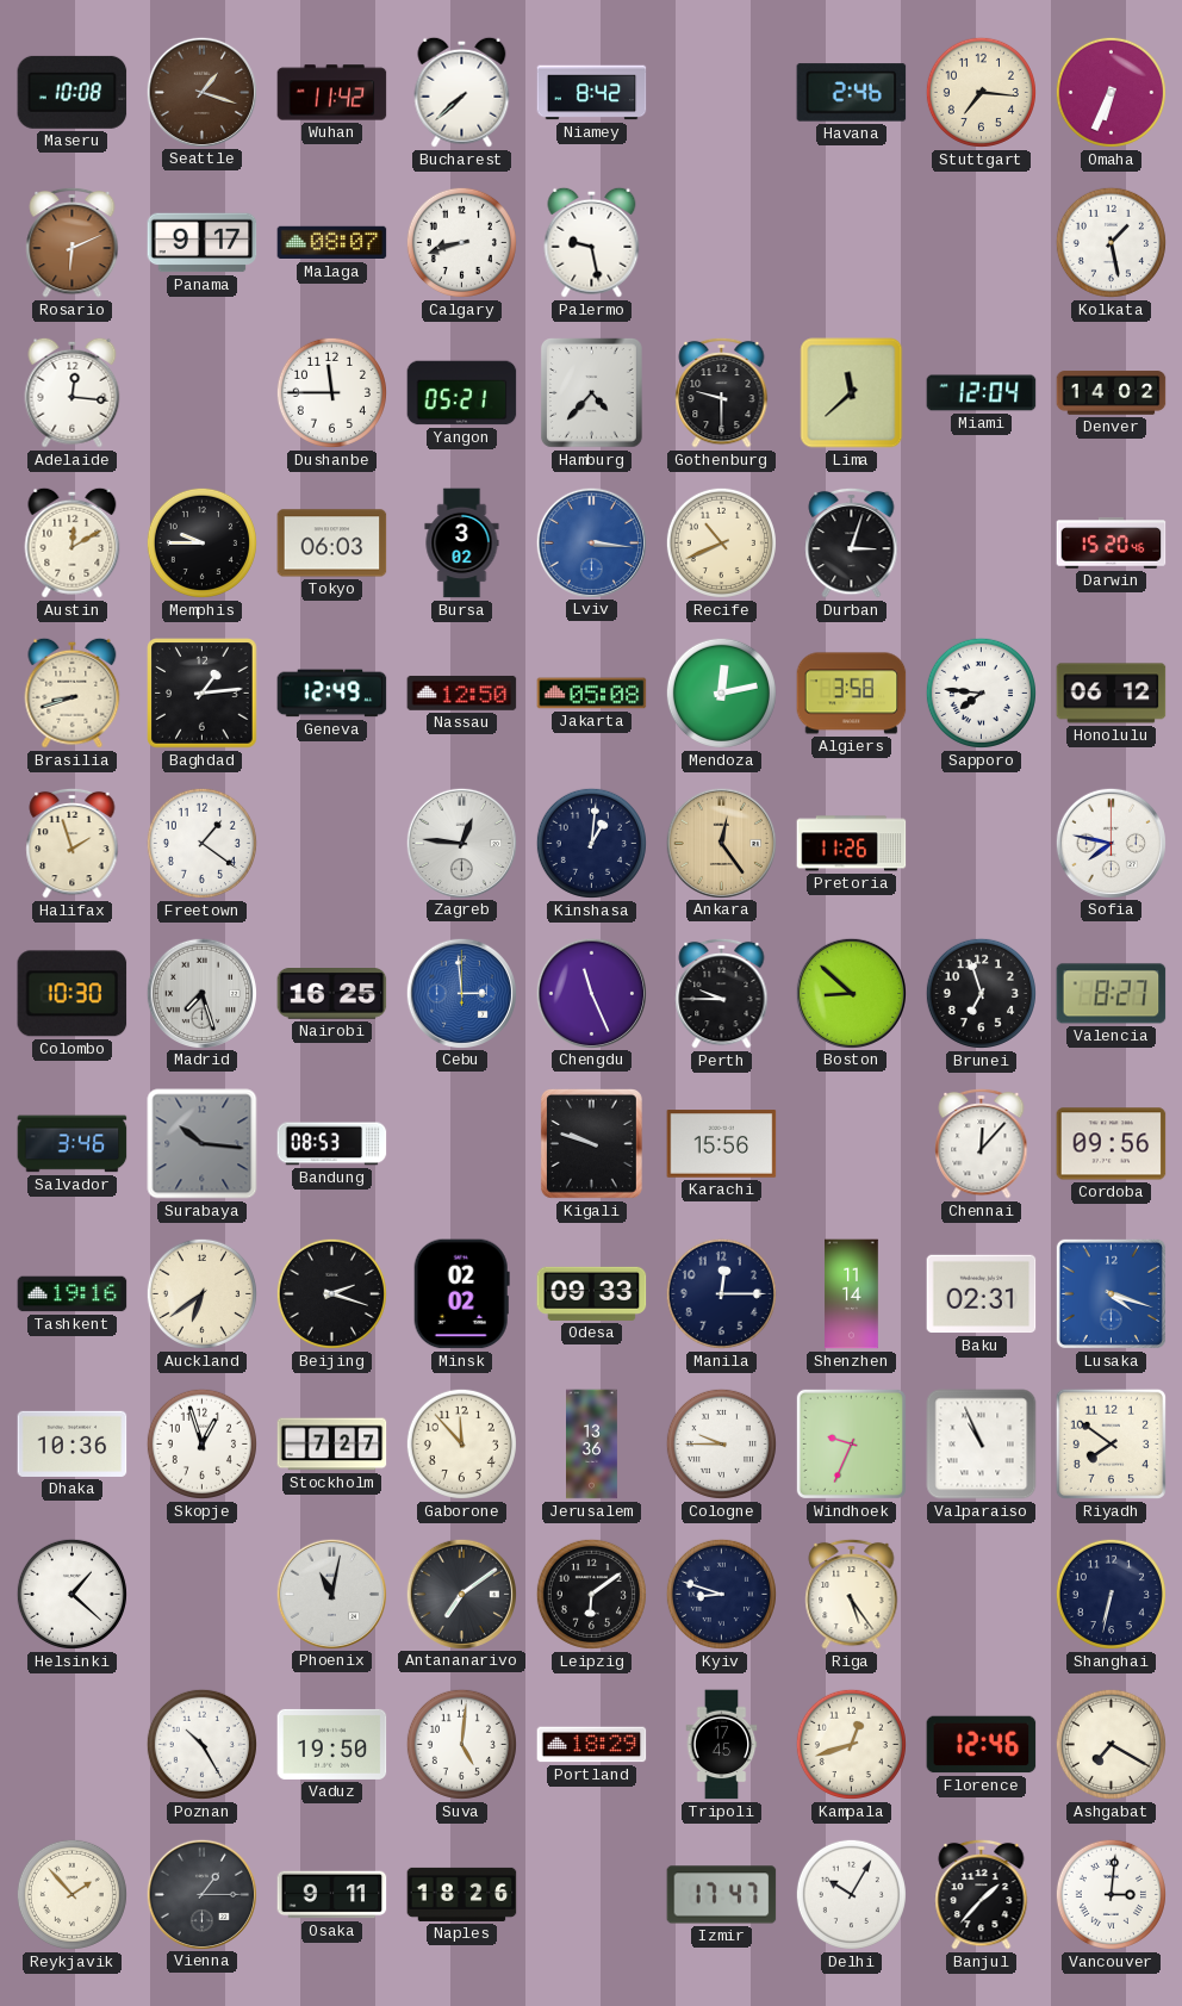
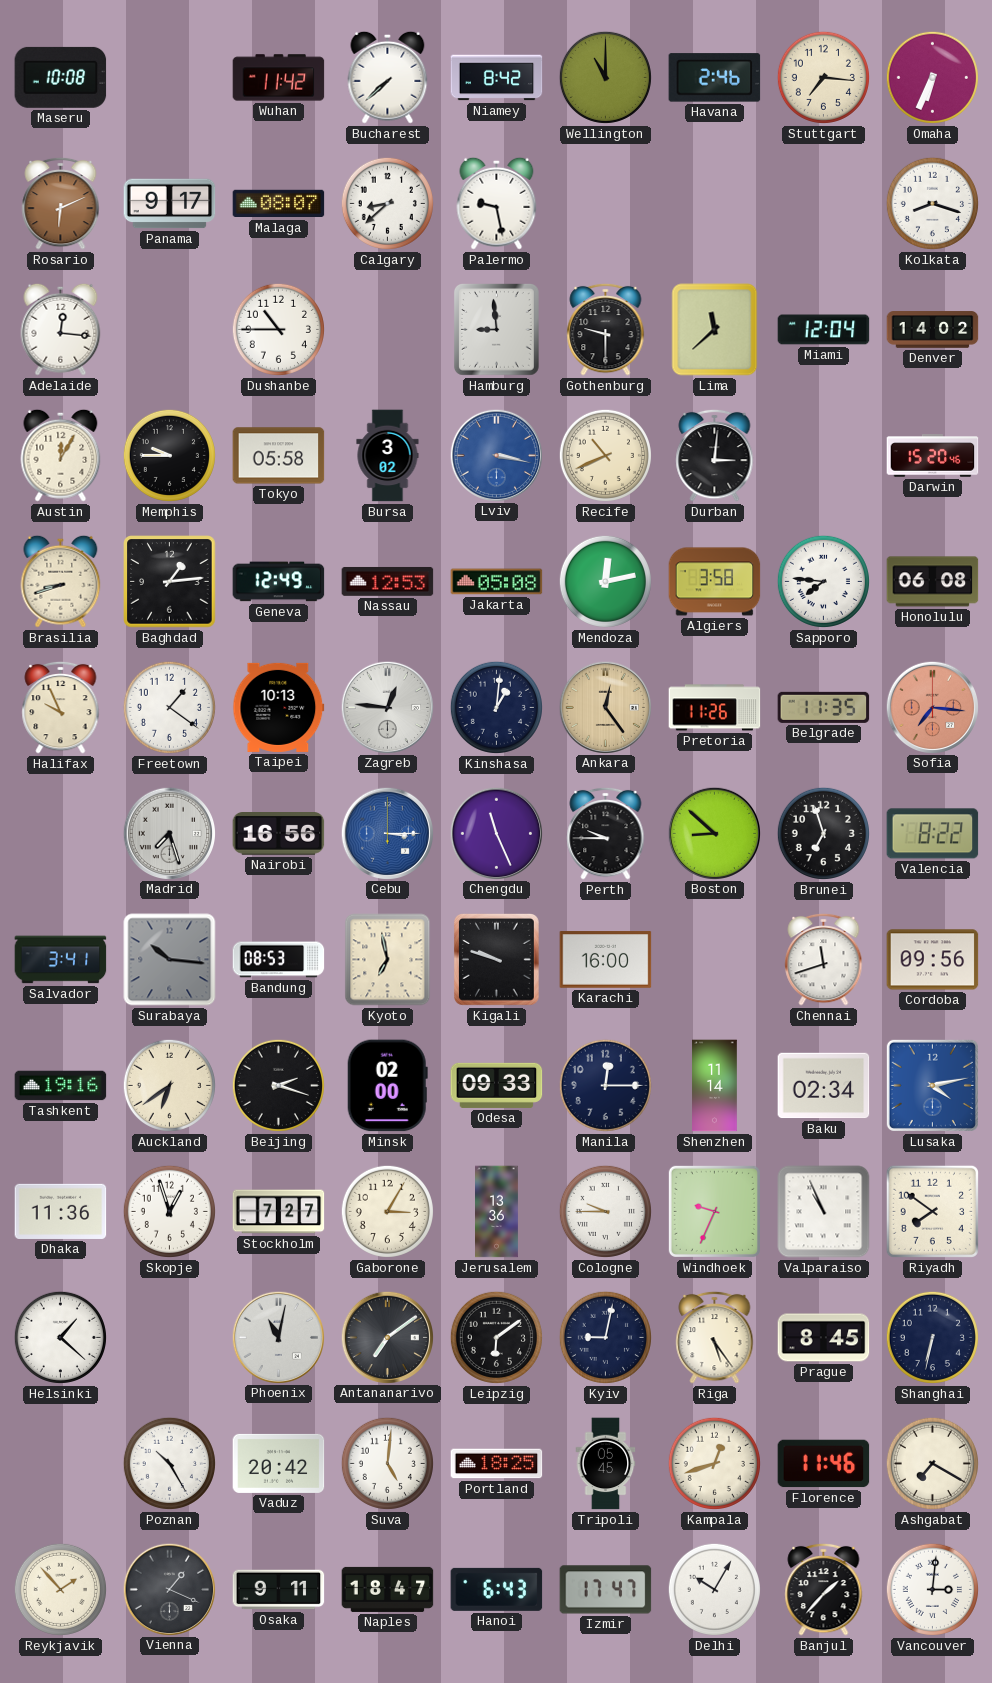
Seattle: 1:18 -> none (201, 92)
Wellington: none -> 11:00 (605, 77)
Calgary: 8:42 -> 8:38 (387, 203)
Kolkata: 1:28 -> 8:18 (932, 203)
Dushanbe: 11:45 -> 10:45 (278, 329)
Yangon: 05:21 -> none (462, 393)
Hamburg: 4:37 -> 8:59 (496, 330)
Austin: 12:10 -> 12:05 (61, 455)
Tokyo: 06:03 -> 05:58 (279, 456)
Lviv: 3:16 -> 3:17 (496, 455)
Durban: 3:03 -> 3:01 (715, 455)
Nassau: 12:50 -> 12:53 (388, 582)
Honolulu: 06:12 -> 06:08 (933, 582)
Halifax: 1:57 -> 9:56 (61, 707)
Taipei: none -> 10:13 (279, 707)
Belgrade: none -> 11:35 (824, 707)
Sofia: 7:47 -> 7:16 (932, 707)
Sofia dial: white -> salmon (932, 707)
Colombo: 10:30 -> none (73, 994)
Nairobi: 16:25 -> 16:56 (279, 834)
Cebu: 2:59 -> 3:15 (387, 833)
Valencia: 8:27 -> 8:22 (933, 834)
Salvador: 3:46 -> 3:41 (61, 960)
Kyoto: none -> 6:58 (388, 960)
Karachi: 15:56 -> 16:00 (606, 960)
Chennai: 12:07 -> 11:42 (824, 959)
Minsk: 02:02 -> 02:00 (387, 1086)
Baku: 02:31 -> 02:34 (824, 1086)
Lusaka: 4:18 -> 4:13 (932, 1085)
Dhaka: 10:36 -> 11:36 (61, 1211)
Gaborone: 11:53 -> 3:05 (387, 1211)
Kyiv: 8:48 -> 9:02 (605, 1337)
Prague: none -> 8:45 (824, 1338)
Vaduz: 19:50 -> 20:42 (279, 1463)
Portland: 18:29 -> 18:25 (497, 1464)
Tripoli: 17:45 -> 05:45 (606, 1464)
Florence: 12:46 -> 11:46 (824, 1464)
Vienna: 1:15 -> 1:19 (169, 1589)
Naples: 18:26 -> 18:47 (388, 1589)
Hanoi: none -> 6:43 (497, 1589)
